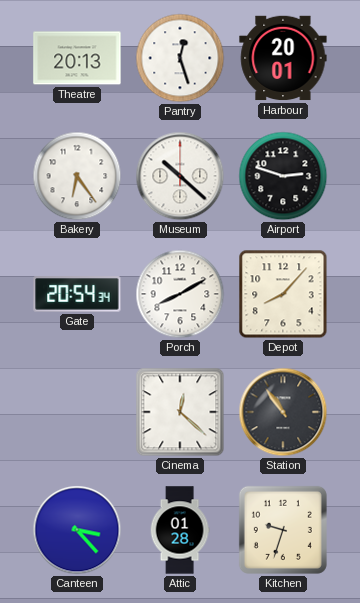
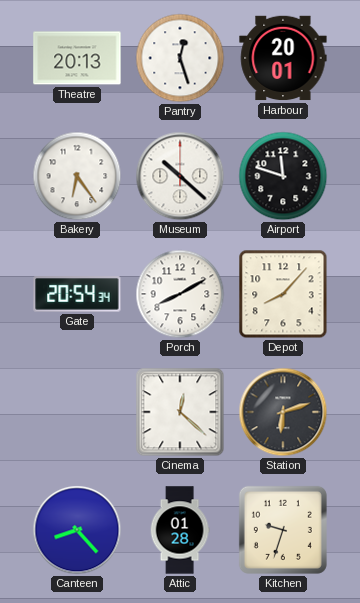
Airport: 2:48 -> 11:48 (283, 176)
Station: 10:54 -> 6:12 (283, 412)
Canteen: 3:23 -> 8:23 (77, 530)
